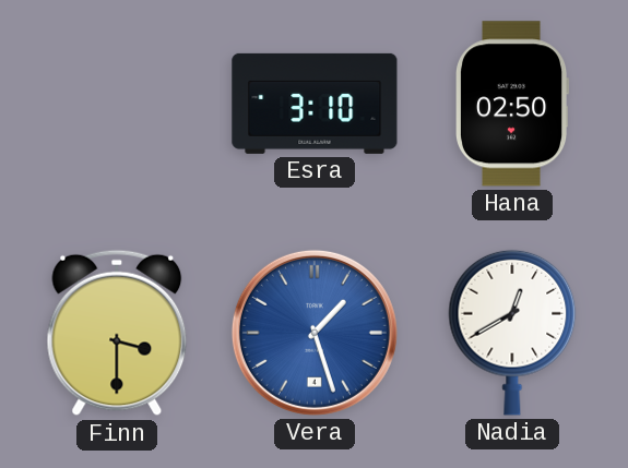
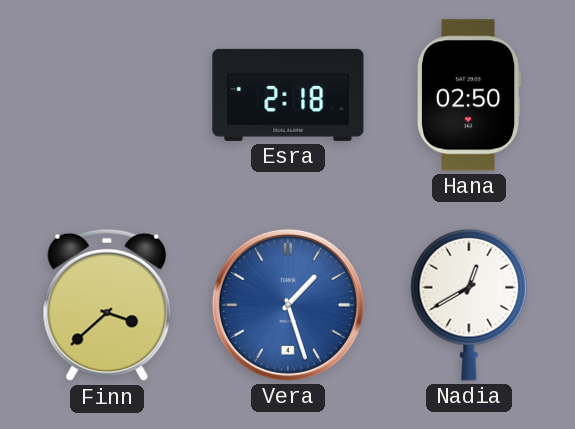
Esra: 3:10 -> 2:18 (288, 95)
Finn: 3:30 -> 3:38 (107, 305)
